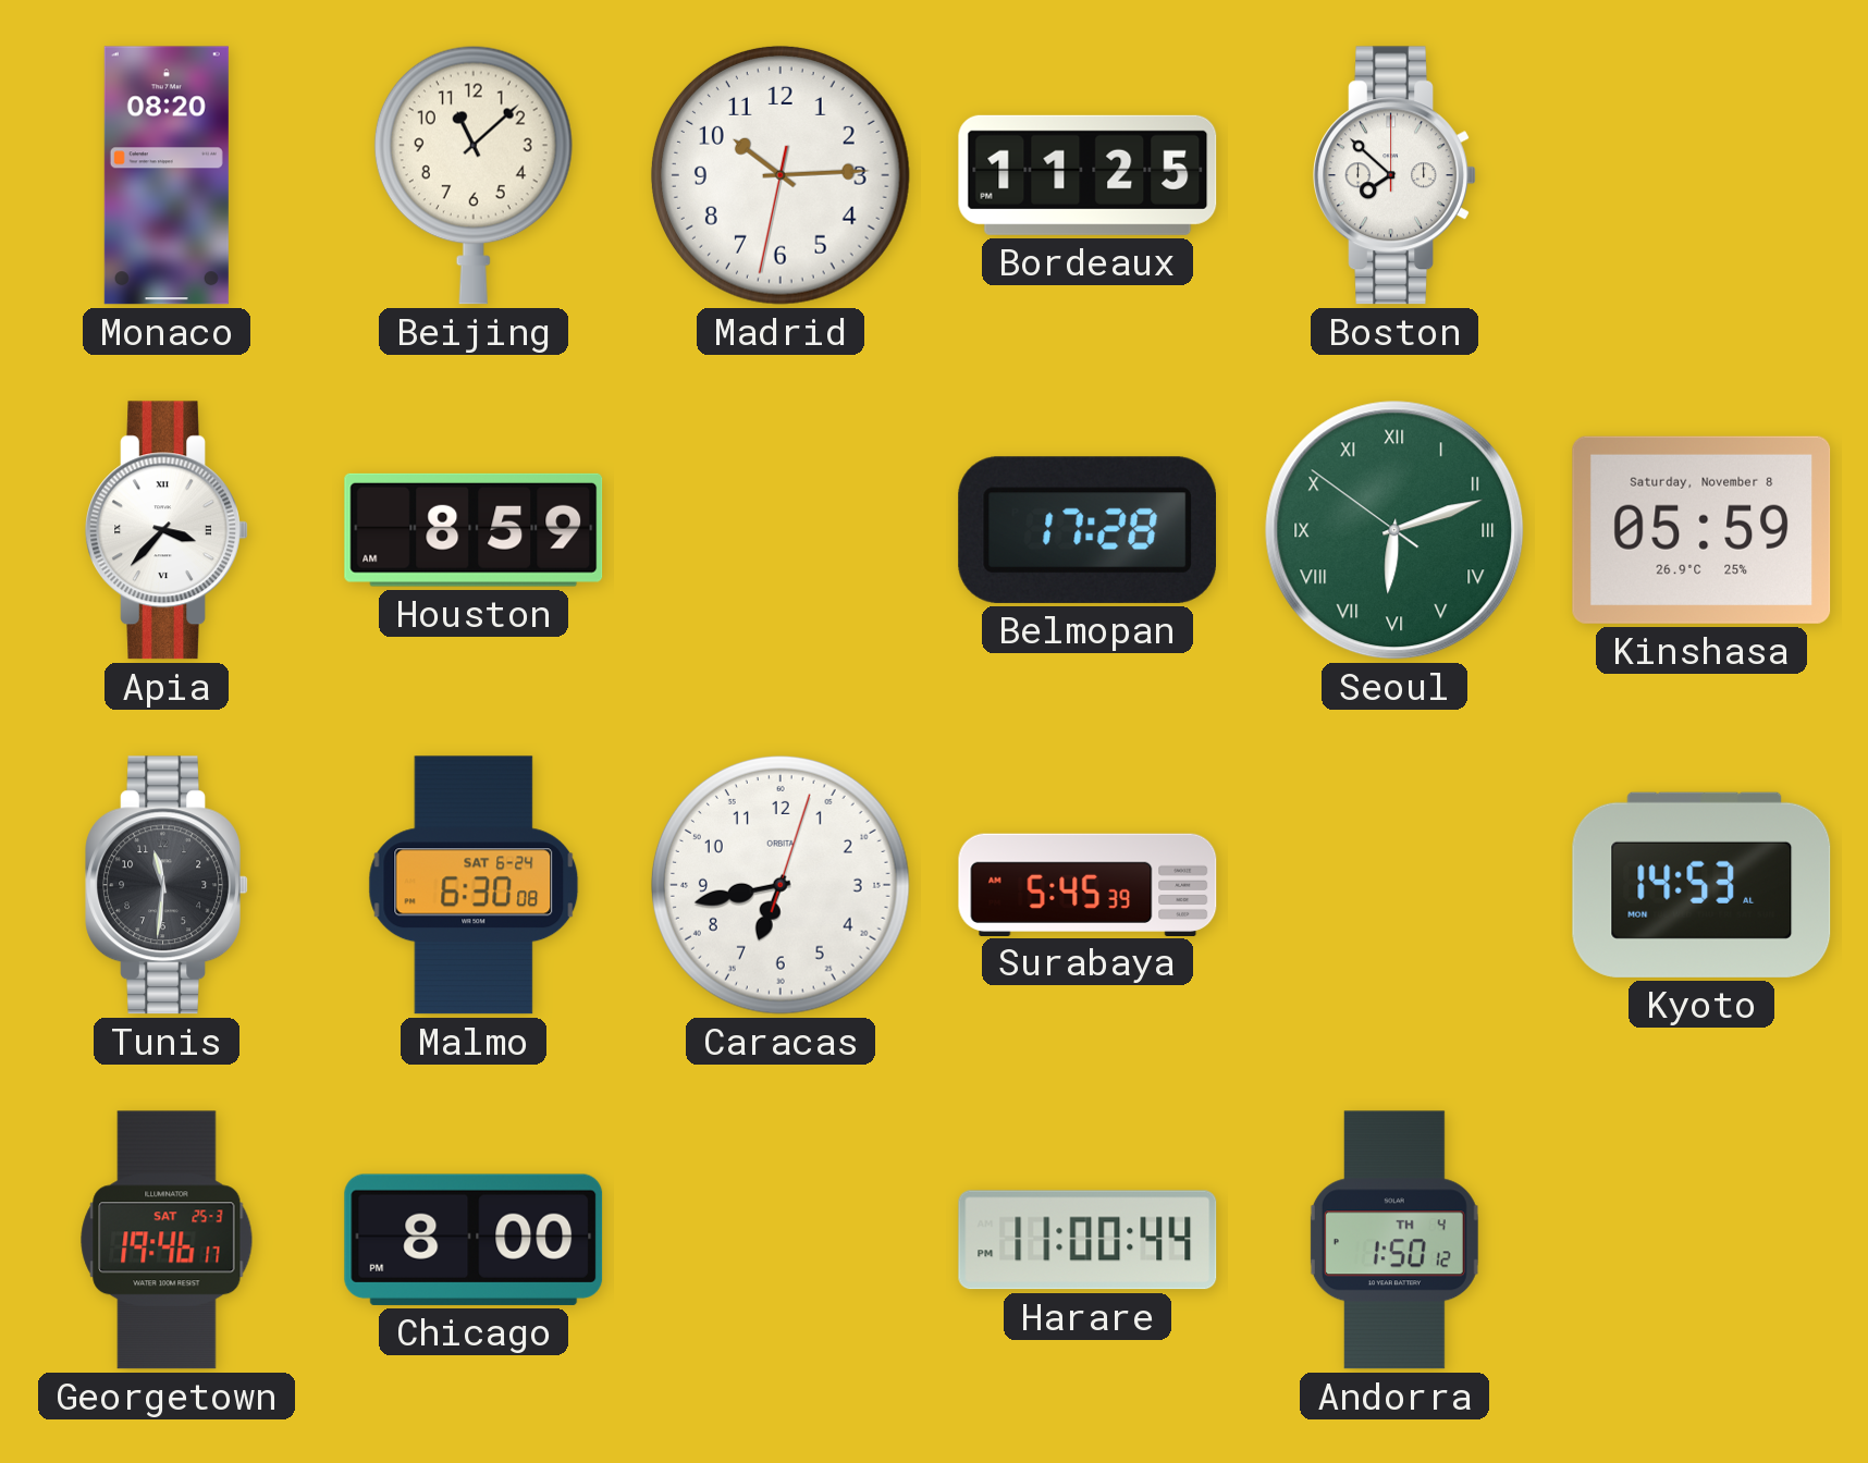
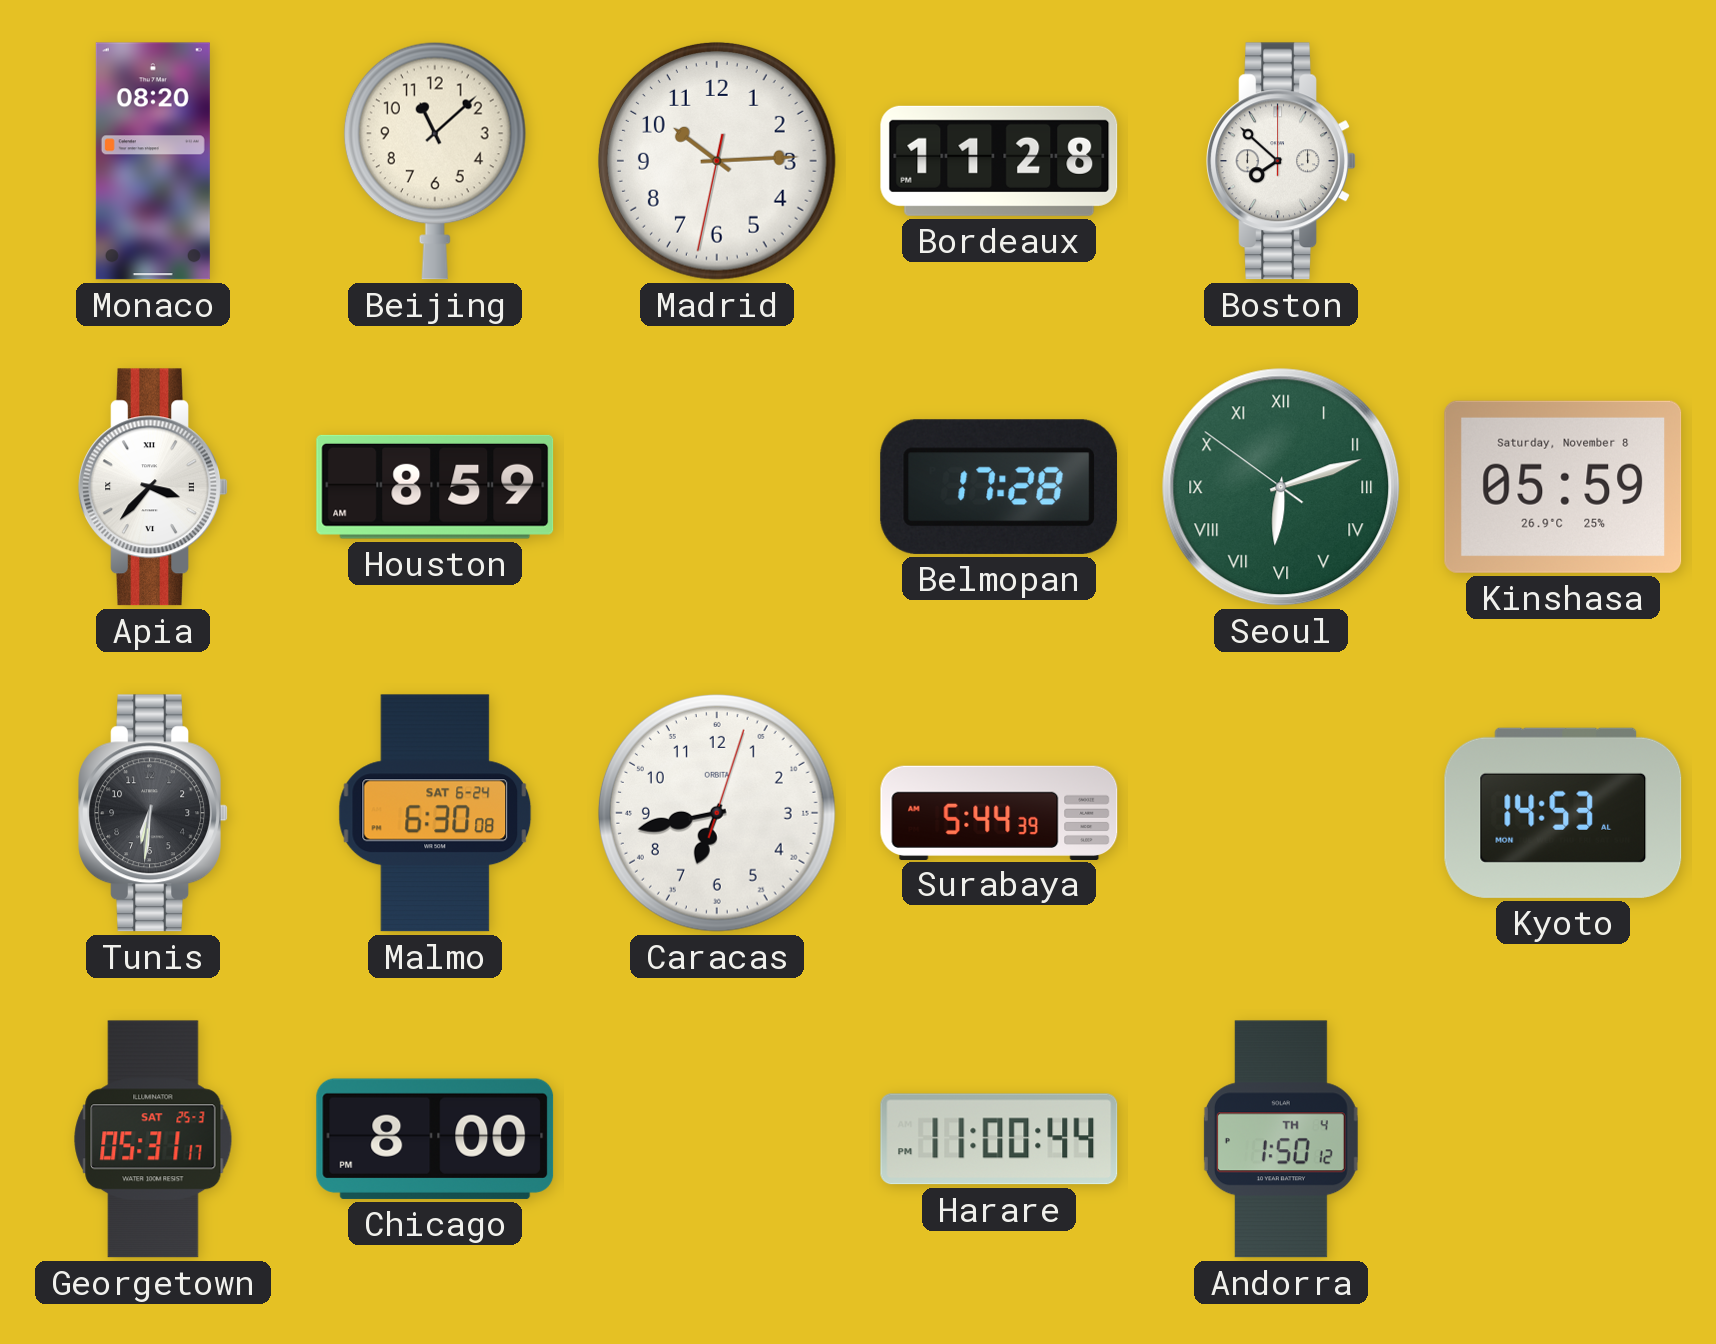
Bordeaux: 11:25 -> 11:28 (999, 161)
Tunis: 11:31 -> 6:31 (153, 813)
Surabaya: 5:45 -> 5:44 (999, 812)
Georgetown: 19:46 -> 05:31 (153, 1139)
